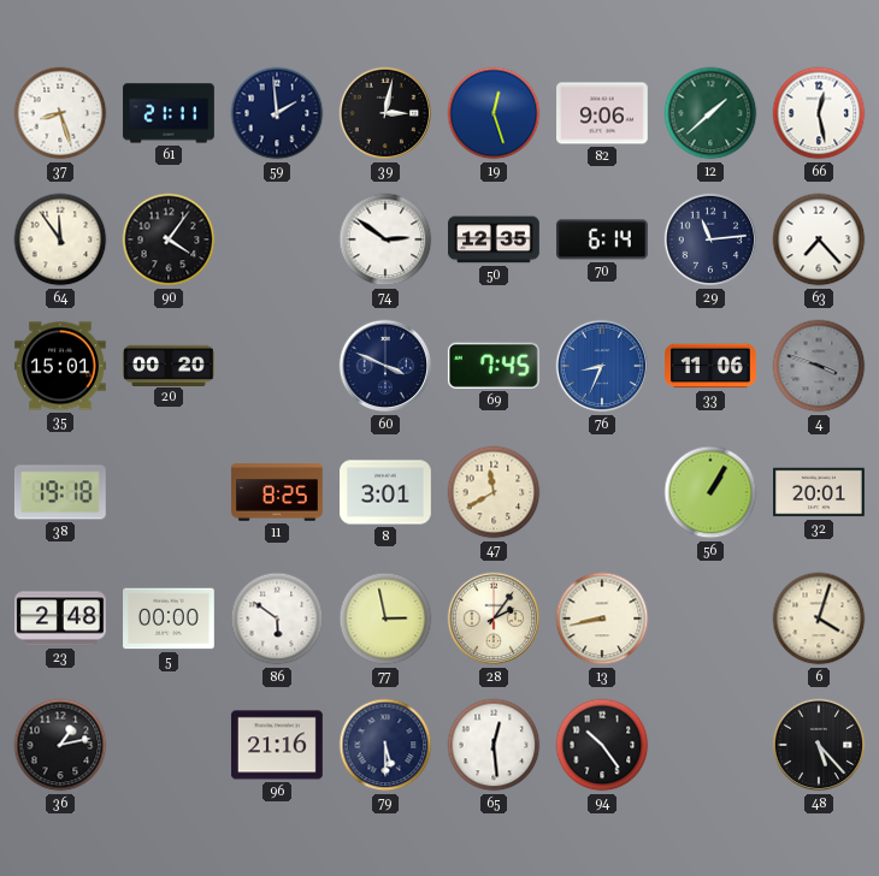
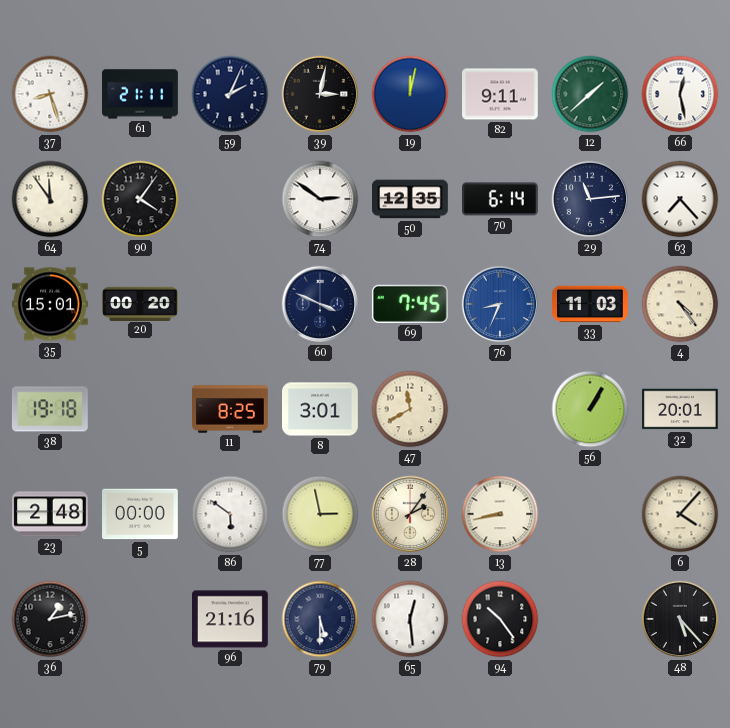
59: 1:59 -> 2:04 (230, 94)
19: 12:27 -> 12:02 (410, 94)
82: 9:06 -> 9:11 (501, 94)
33: 11:06 -> 11:03 (591, 304)
4: 3:48 -> 4:24 (680, 304)
4 dial: grey -> cream (680, 304)
6: 4:03 -> 4:07 (680, 514)
